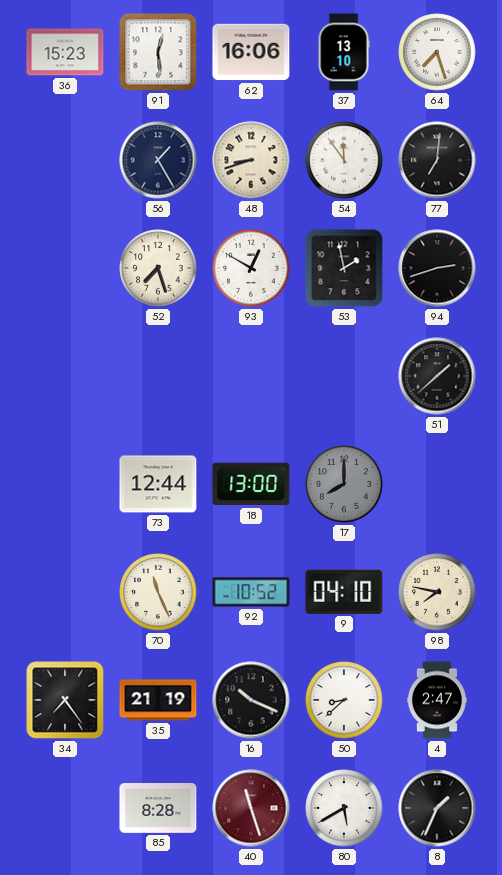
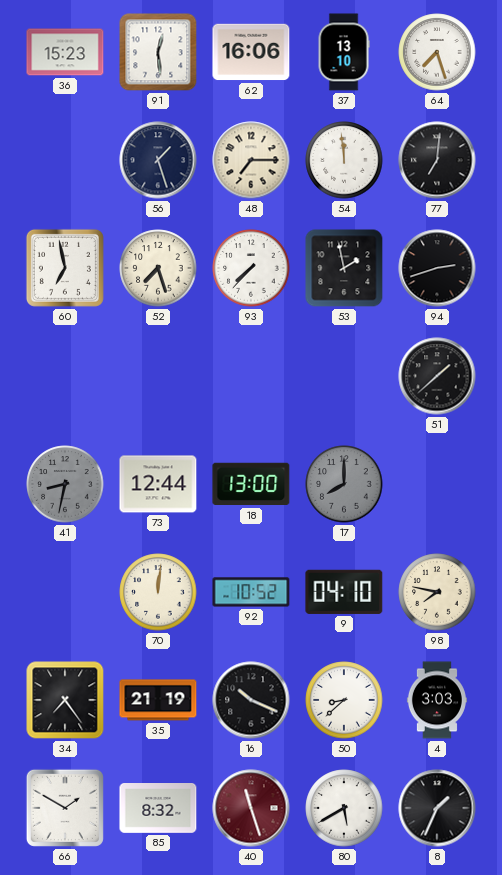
56: 1:25 -> 1:27 (158, 160)
48: 8:42 -> 7:15 (251, 160)
54: 11:54 -> 11:59 (344, 160)
60: none -> 6:58 (65, 268)
93: 12:50 -> 7:37 (251, 268)
41: none -> 8:32 (65, 484)
70: 11:26 -> 12:01 (158, 592)
4: 2:47 -> 3:03 (437, 700)
66: none -> 1:50 (65, 808)
85: 8:28 -> 8:32 (158, 809)
